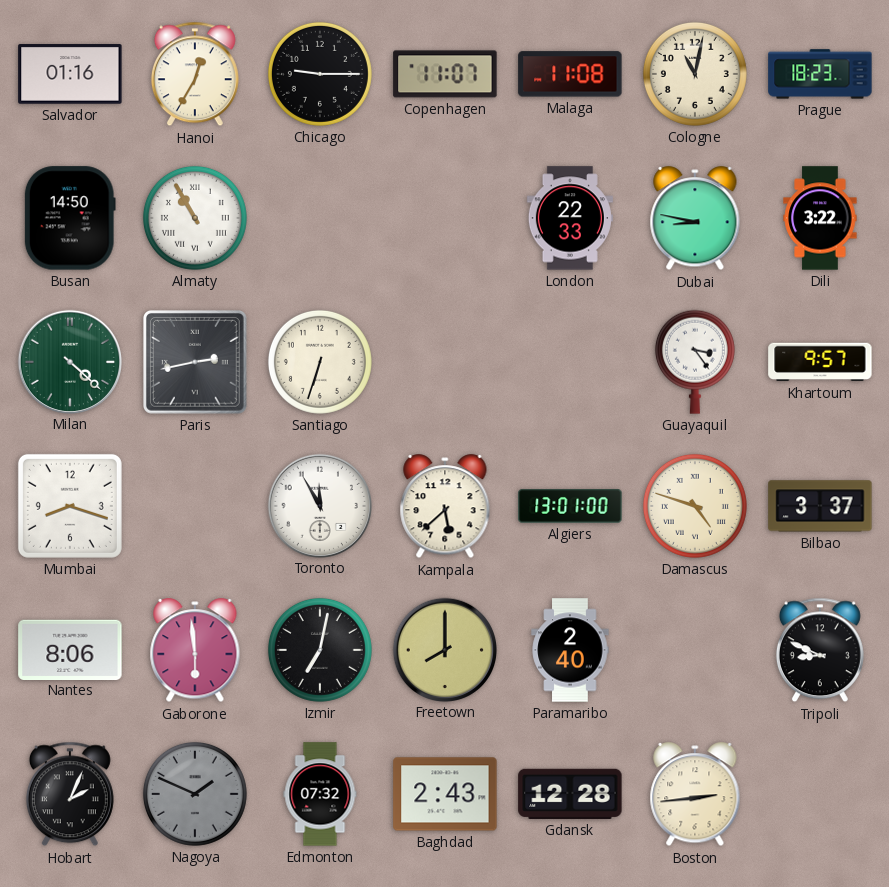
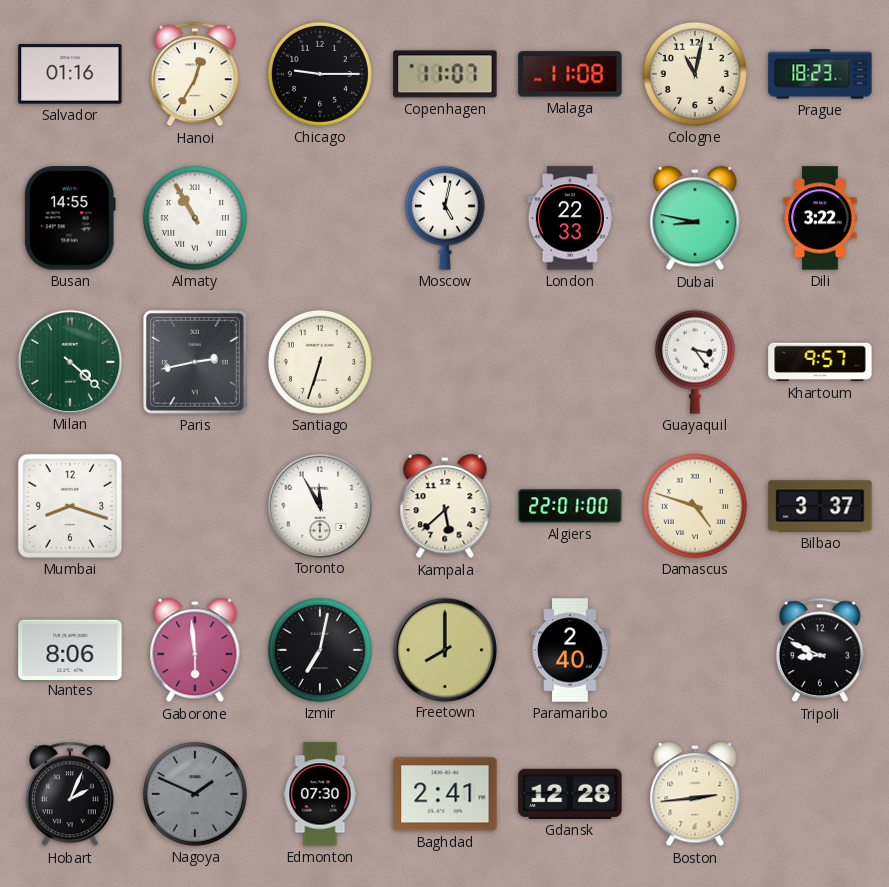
Busan: 14:50 -> 14:55 (70, 218)
Moscow: none -> 5:02 (445, 218)
Algiers: 13:01 -> 22:01 (570, 506)
Edmonton: 07:32 -> 07:30 (320, 794)
Baghdad: 2:43 -> 2:41 (445, 794)
